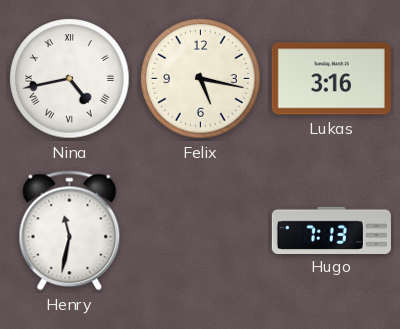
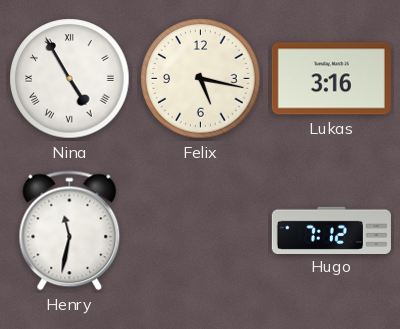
Nina: 4:43 -> 4:55 (70, 79)
Hugo: 7:13 -> 7:12 (331, 230)
